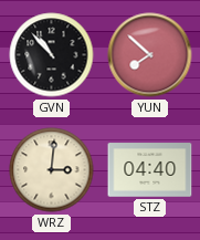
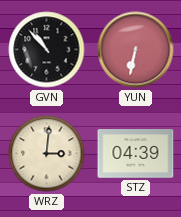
YUN: 7:52 -> 6:32 (136, 50)
STZ: 04:40 -> 04:39 (136, 154)
